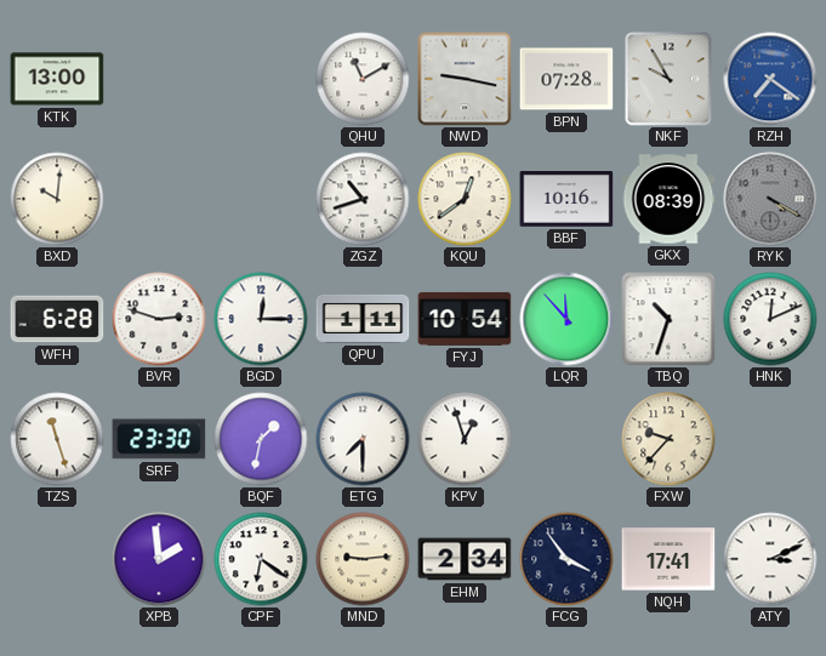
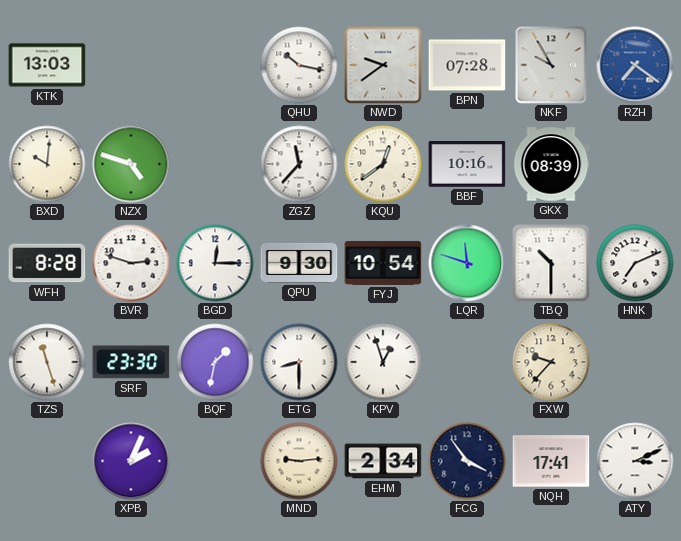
KTK: 13:00 -> 13:03 (47, 65)
QHU: 11:10 -> 10:17 (299, 65)
NWD: 9:17 -> 9:39 (383, 65)
NZX: none -> 4:48 (131, 164)
ZGZ: 10:42 -> 11:37 (299, 164)
RYK: 4:20 -> none (770, 199)
WFH: 6:28 -> 8:28 (47, 263)
QPU: 1:11 -> 9:30 (299, 263)
LQR: 11:53 -> 11:48 (467, 263)
TBQ: 10:33 -> 10:30 (551, 263)
HNK: 12:11 -> 7:11 (635, 263)
ETG: 7:30 -> 8:30 (299, 362)
XPB: 1:59 -> 2:04 (131, 461)
CPF: 6:21 -> none (261, 559)
